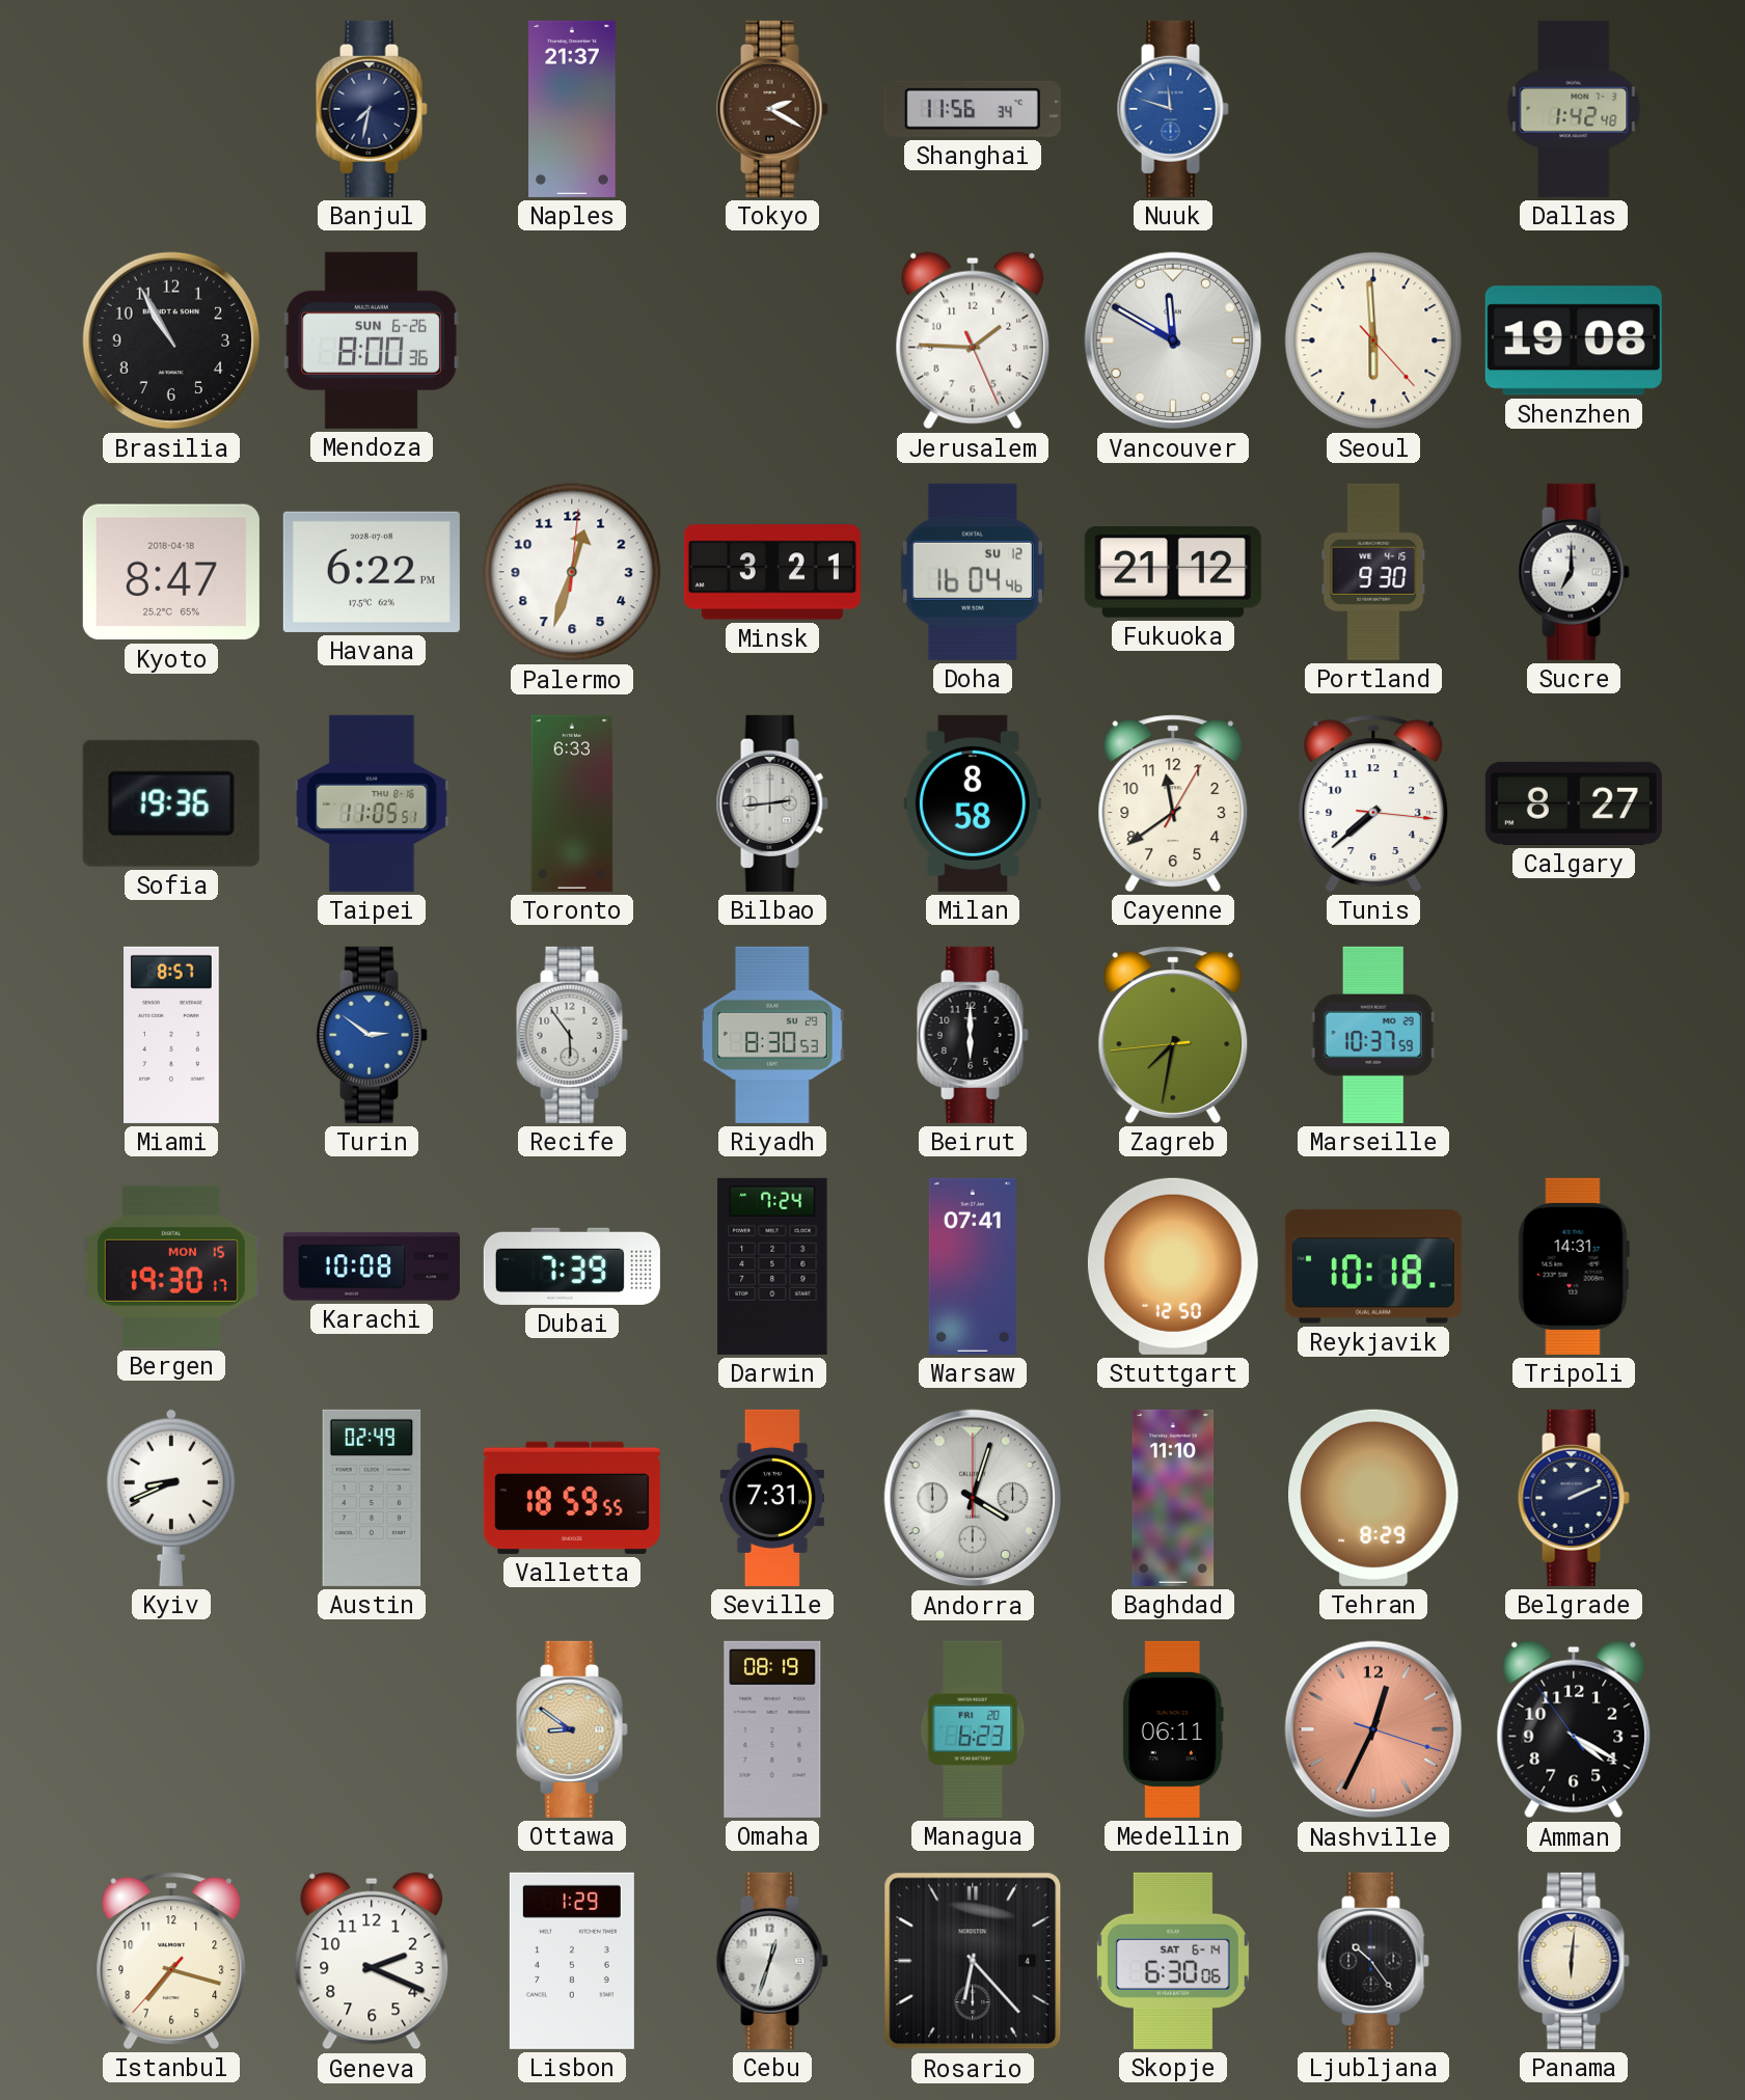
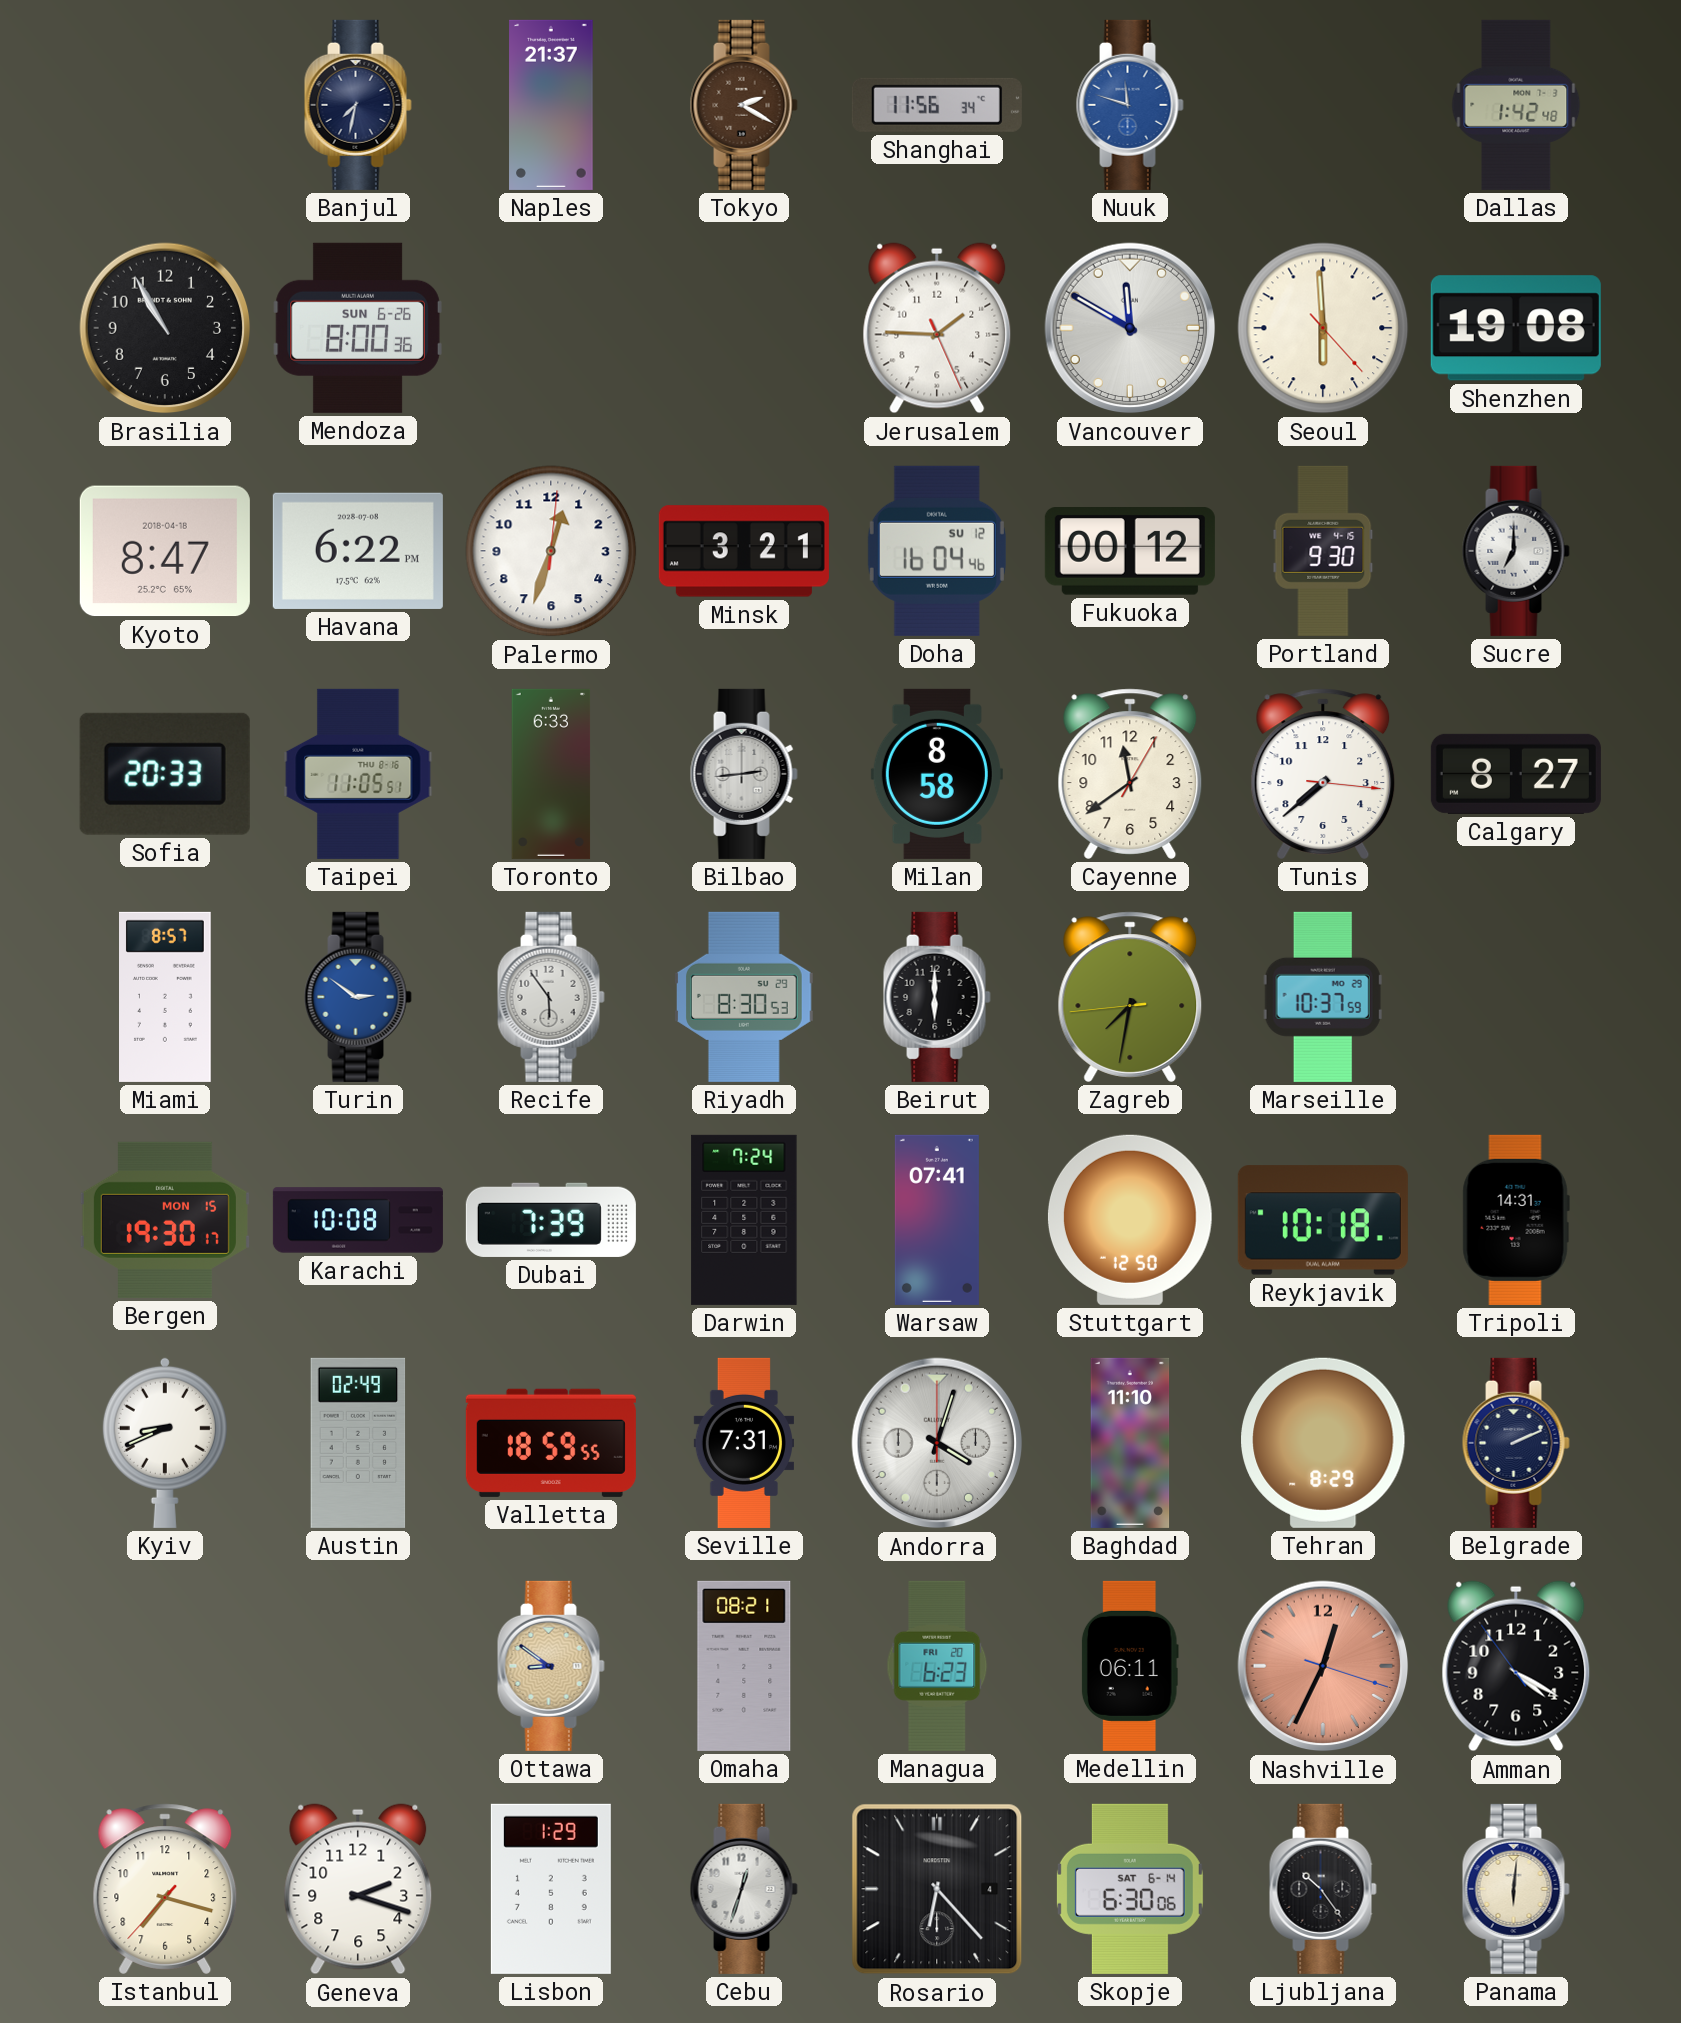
Fukuoka: 21:12 -> 00:12 (1130, 552)
Sofia: 19:36 -> 20:33 (165, 774)
Omaha: 08:19 -> 08:21 (744, 1666)
Geneva: 2:19 -> 2:18 (358, 1889)
